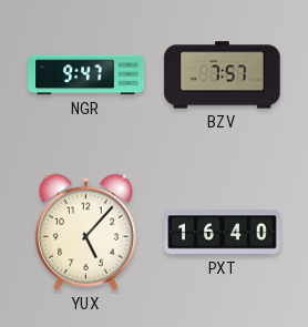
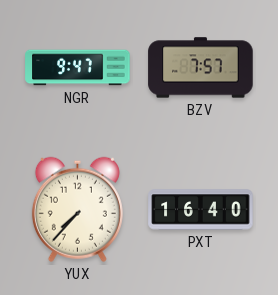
YUX: 5:07 -> 7:37 (77, 209)
